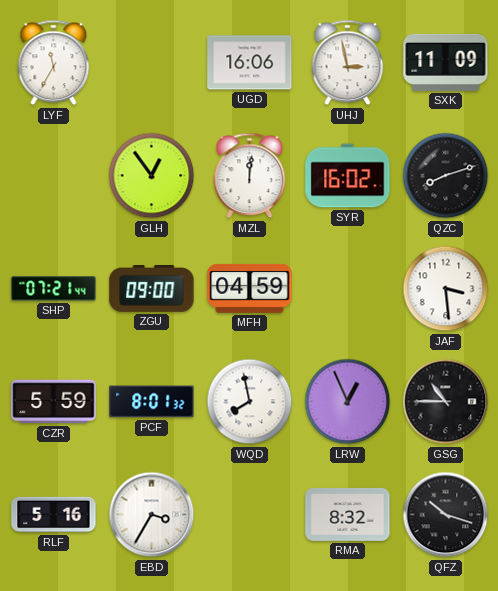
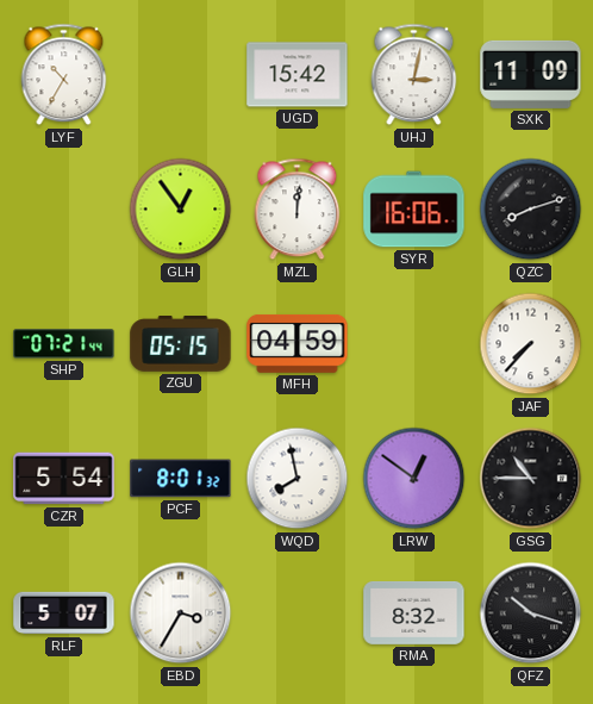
LYF: 11:35 -> 10:35 (64, 75)
UGD: 16:06 -> 15:42 (298, 75)
UHJ: 2:58 -> 3:02 (414, 75)
SYR: 16:02 -> 16:06 (414, 210)
ZGU: 09:00 -> 05:15 (181, 344)
JAF: 3:29 -> 7:37 (531, 344)
CZR: 5:59 -> 5:54 (64, 479)
LRW: 12:56 -> 12:51 (414, 479)
RLF: 5:16 -> 5:07 (64, 613)
